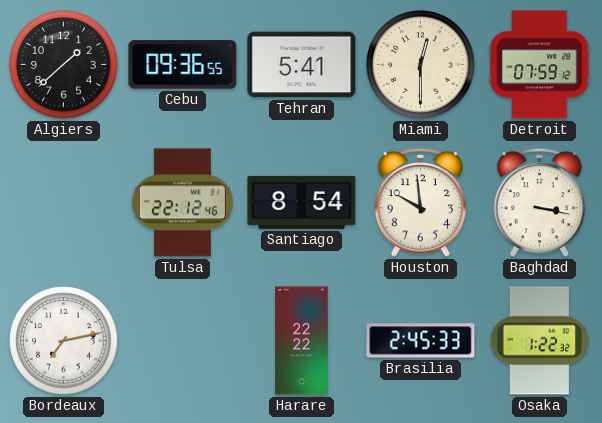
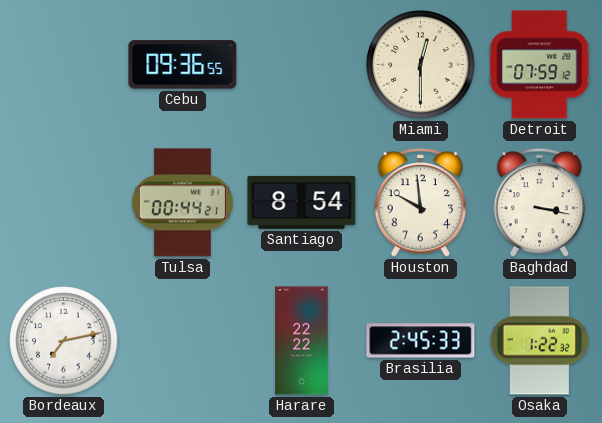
Algiers: 1:38 -> none (64, 65)
Tehran: 5:41 -> none (302, 65)
Tulsa: 22:12 -> 00:44 (182, 203)
